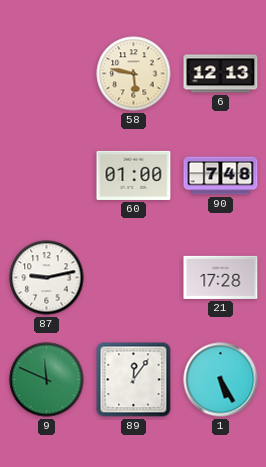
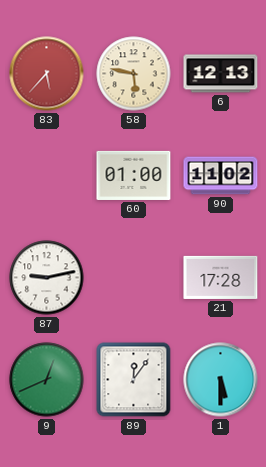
83: none -> 5:37 (47, 74)
90: 7:48 -> 11:02 (221, 176)
9: 11:49 -> 12:41 (47, 380)
1: 5:25 -> 5:30 (221, 380)
